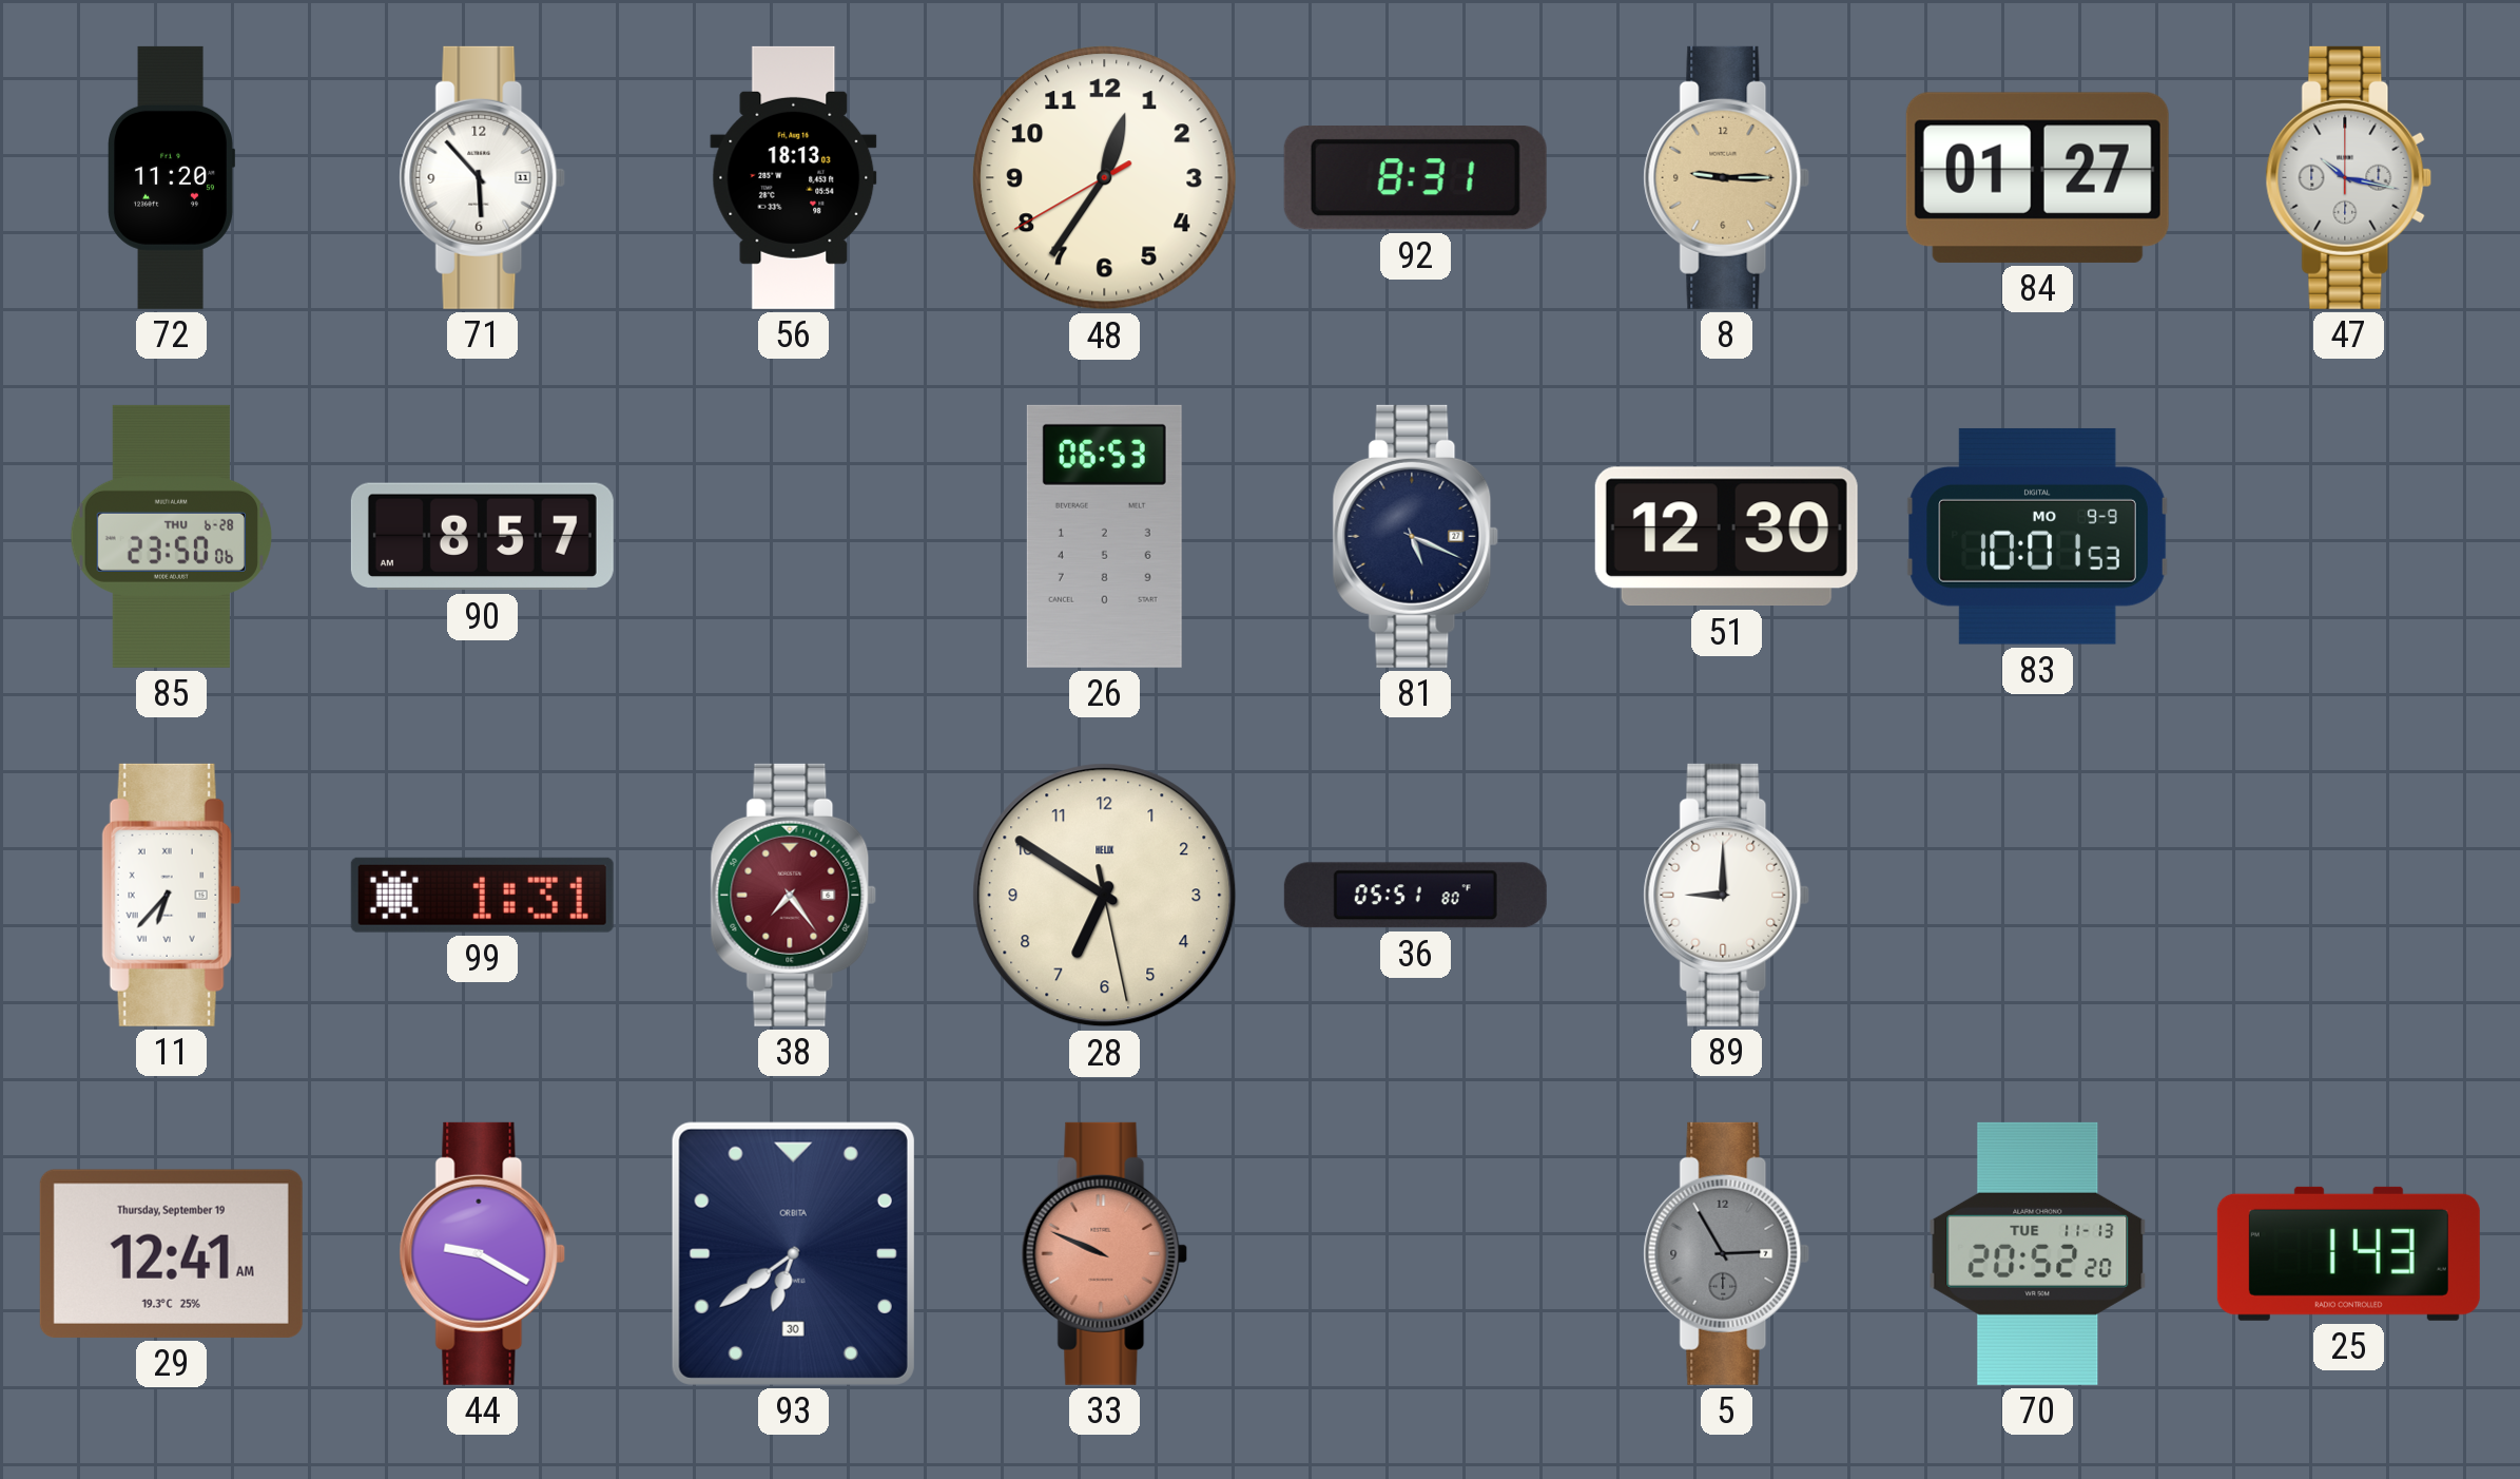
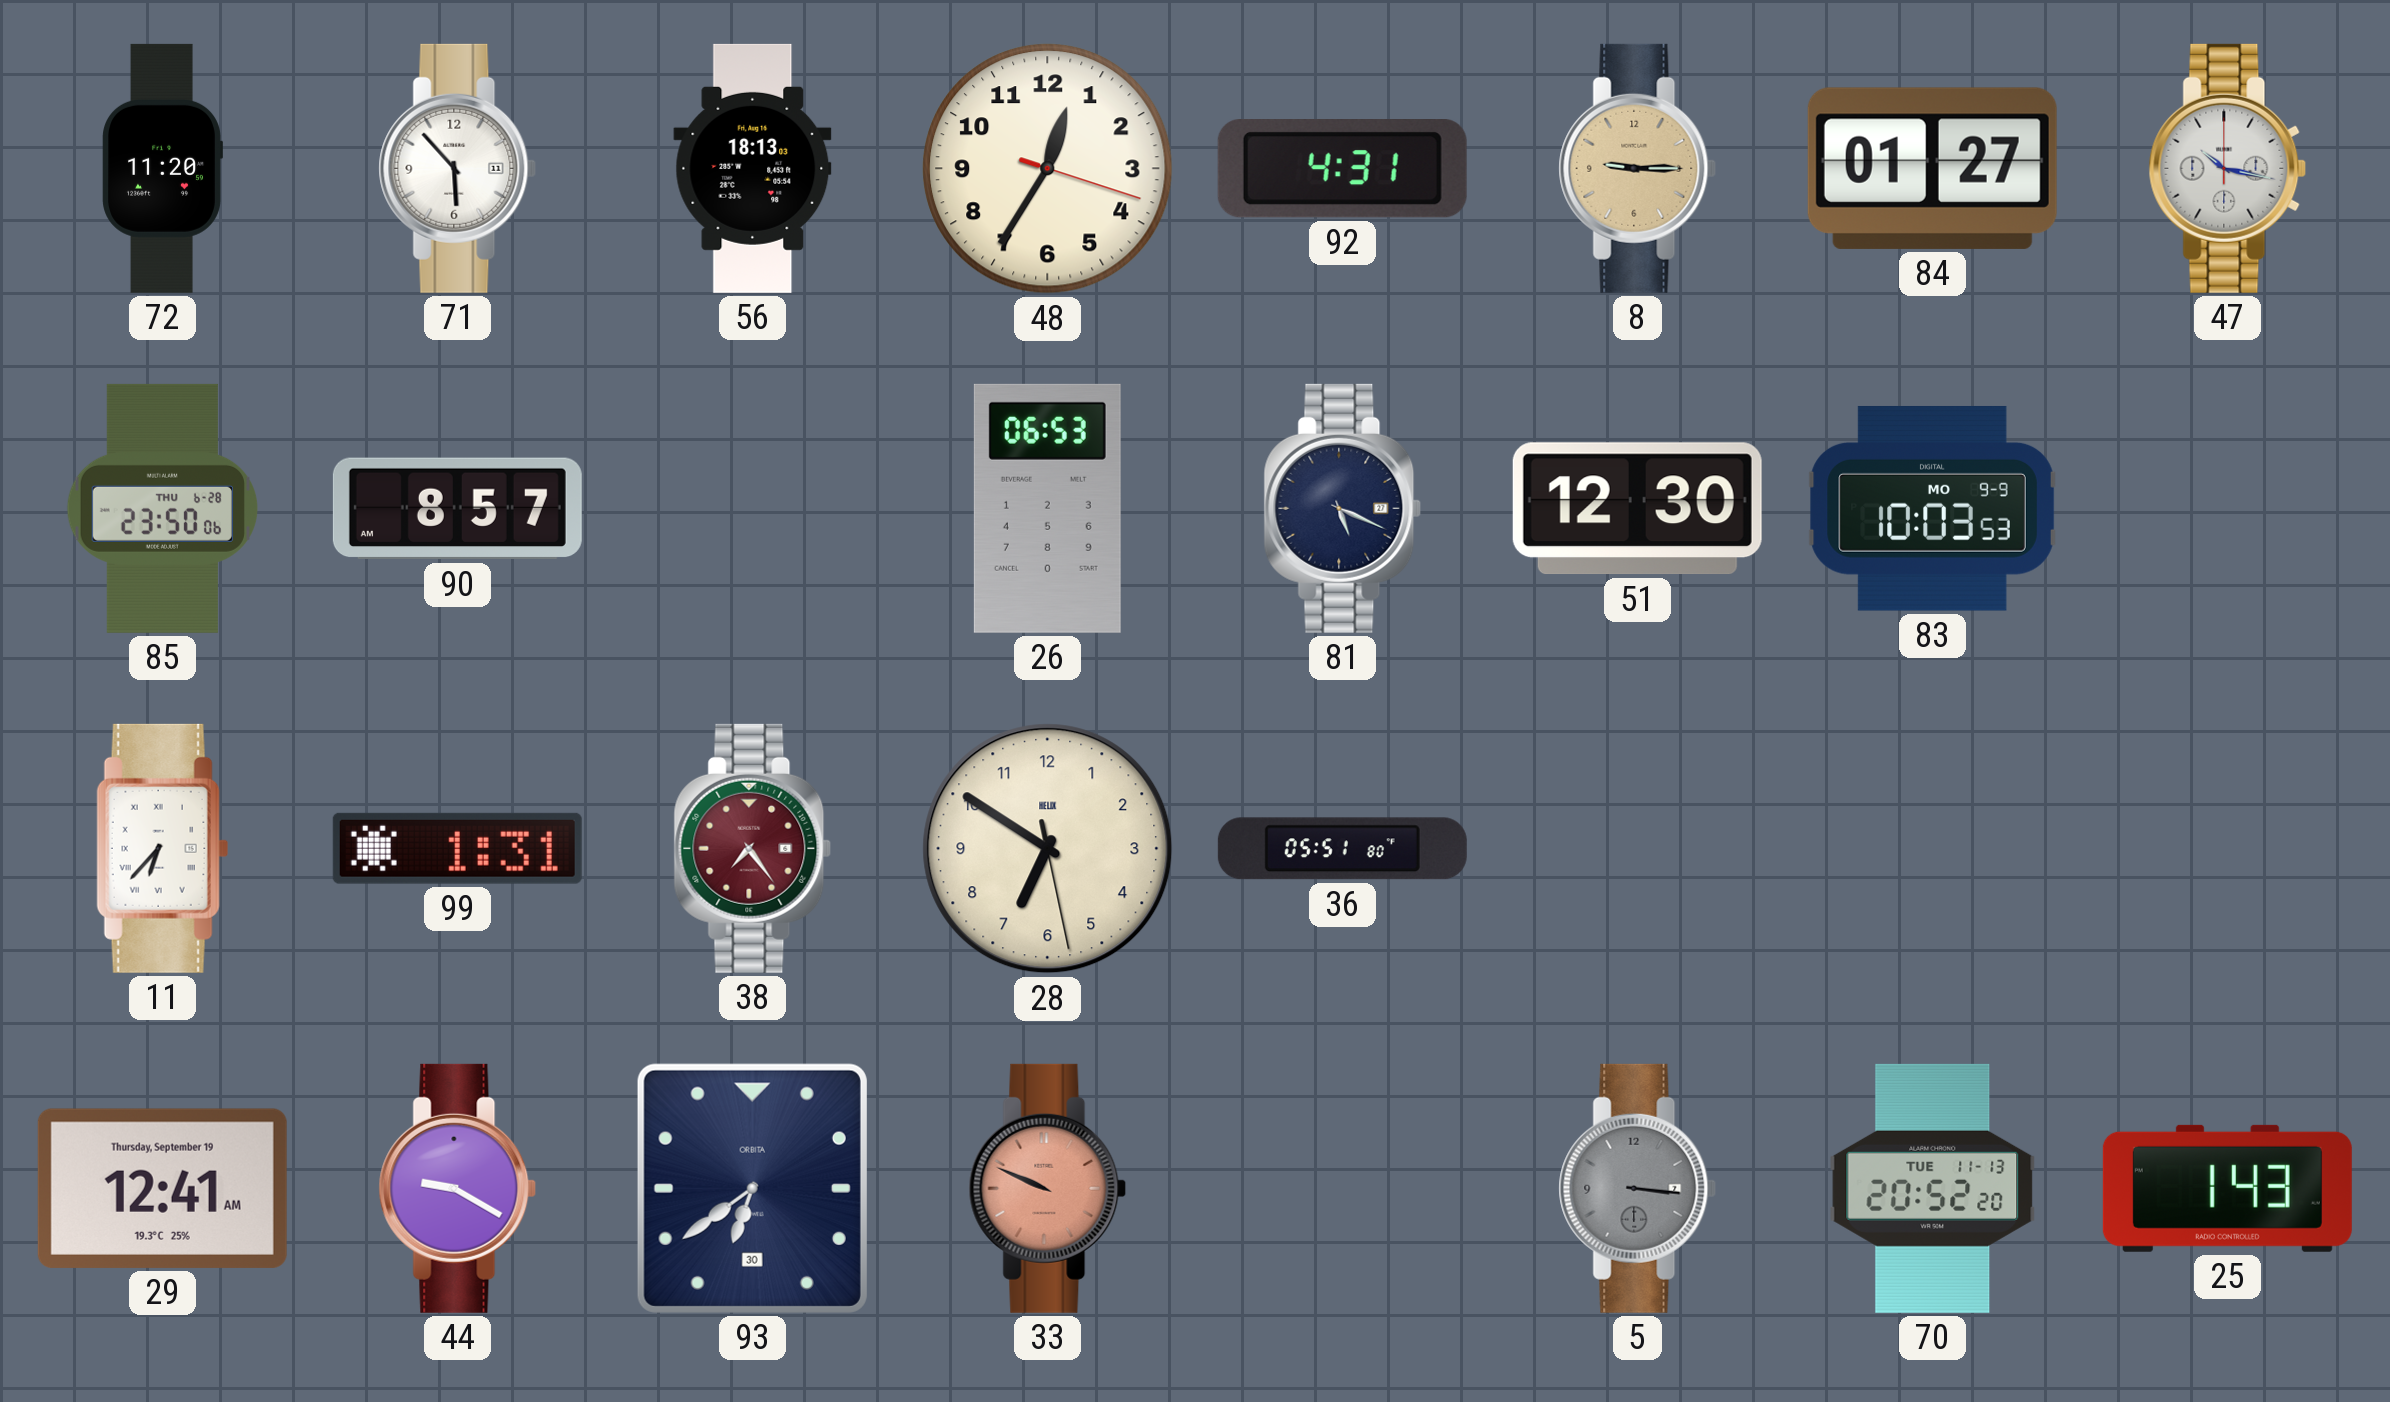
48: 12:35:40 -> 12:35:18 (1048, 169)
92: 8:31 -> 4:31 (1342, 169)
83: 10:01 -> 10:03 (1932, 508)
89: 9:00 -> none (1727, 895)
5: 2:55 -> 3:16 (1638, 1188)
